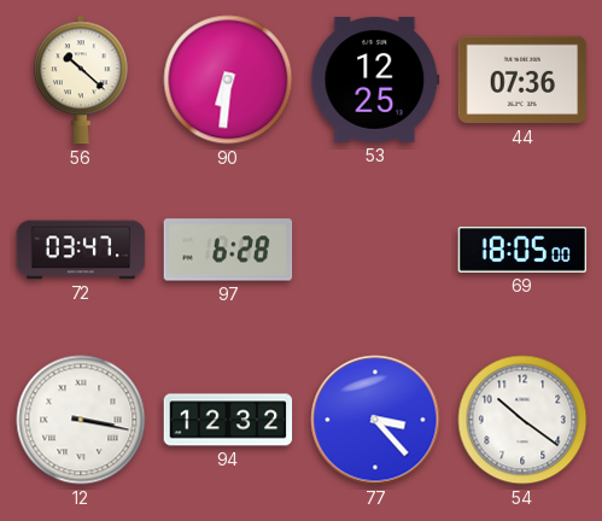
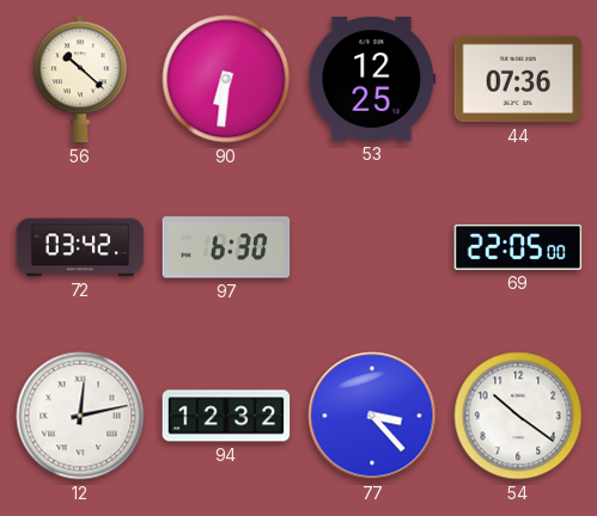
72: 03:47 -> 03:42 (80, 247)
97: 6:28 -> 6:30 (226, 247)
69: 18:05 -> 22:05 (518, 247)
12: 3:17 -> 12:13 (80, 416)
